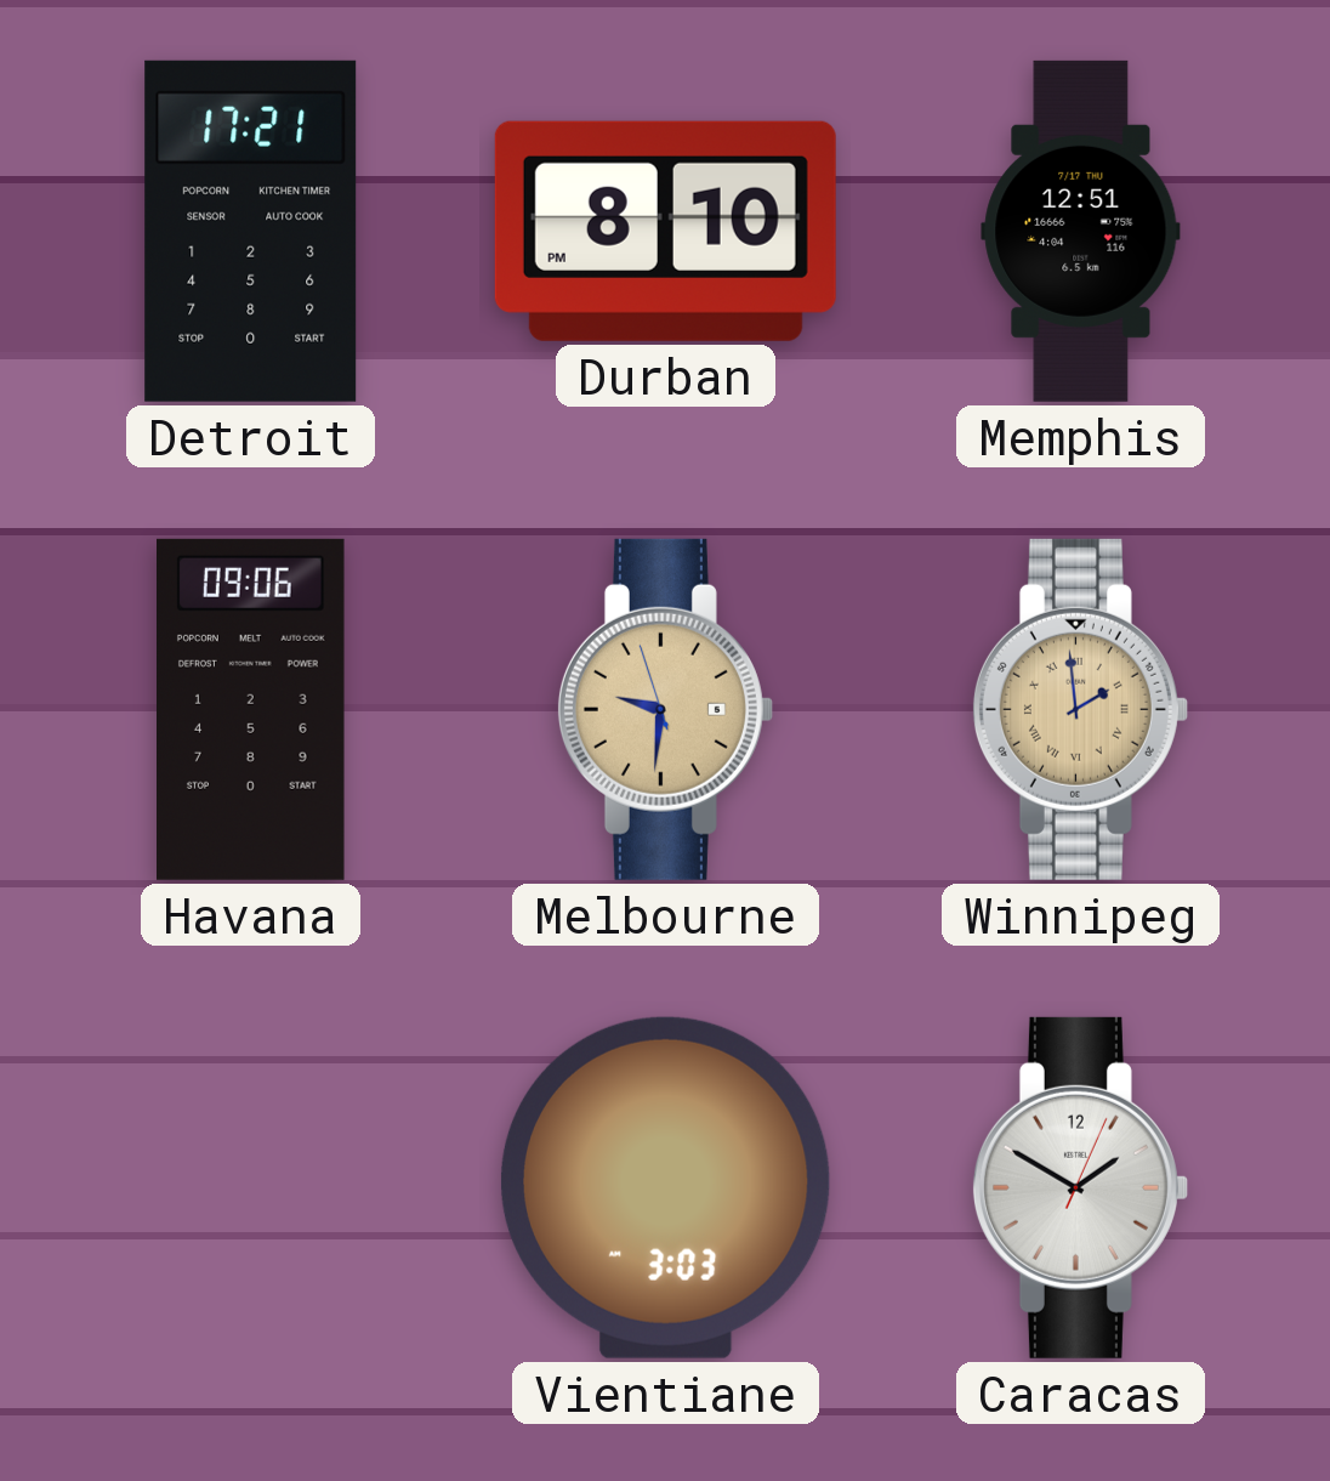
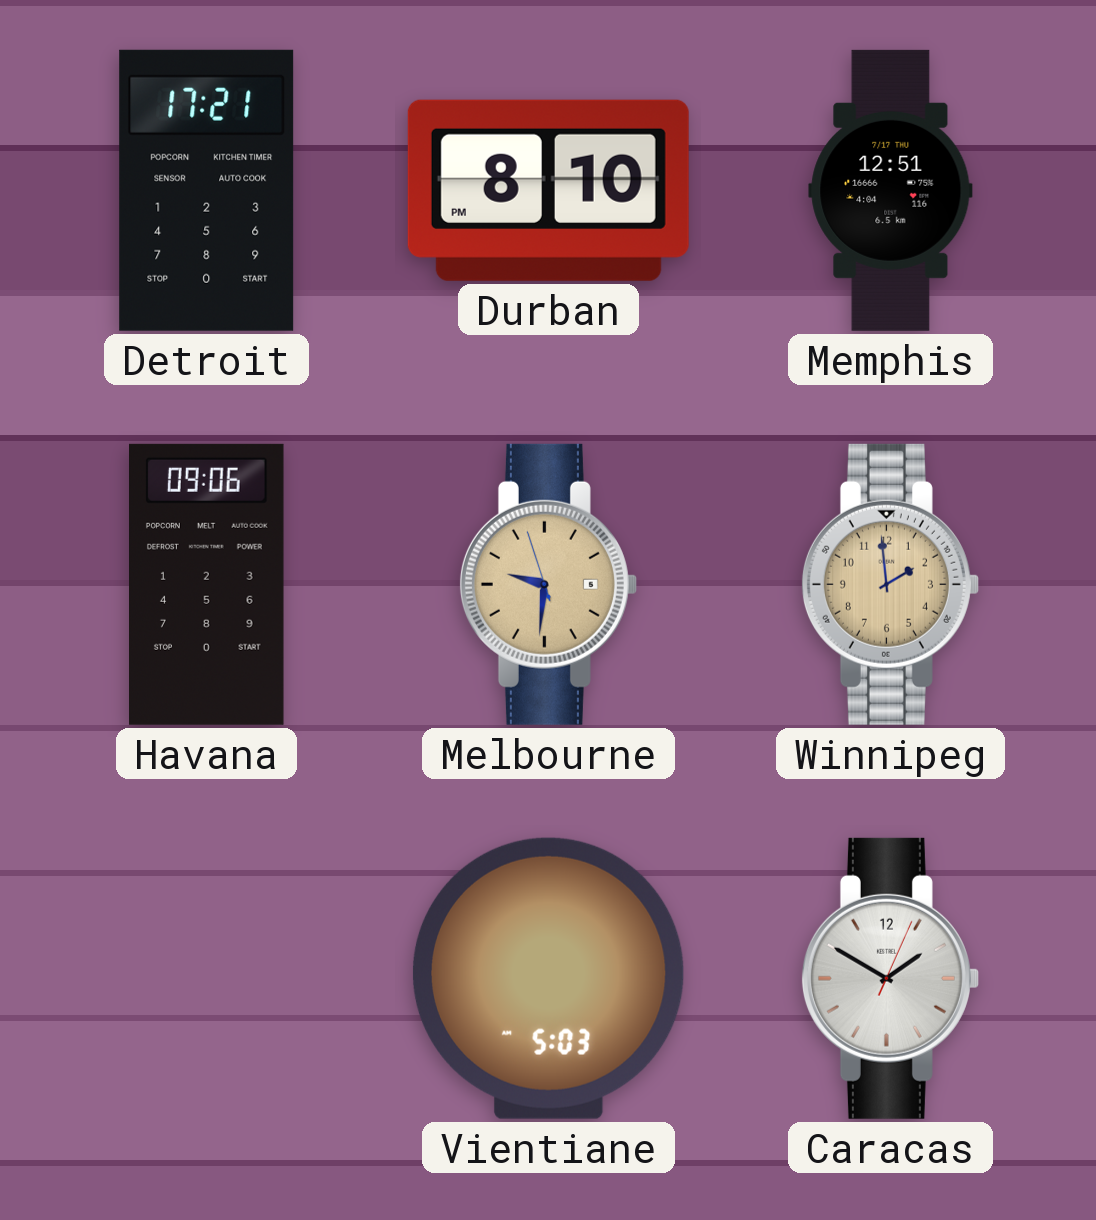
Winnipeg numerals: Roman -> Arabic (890, 584)
Vientiane: 3:03 -> 5:03 (548, 978)
